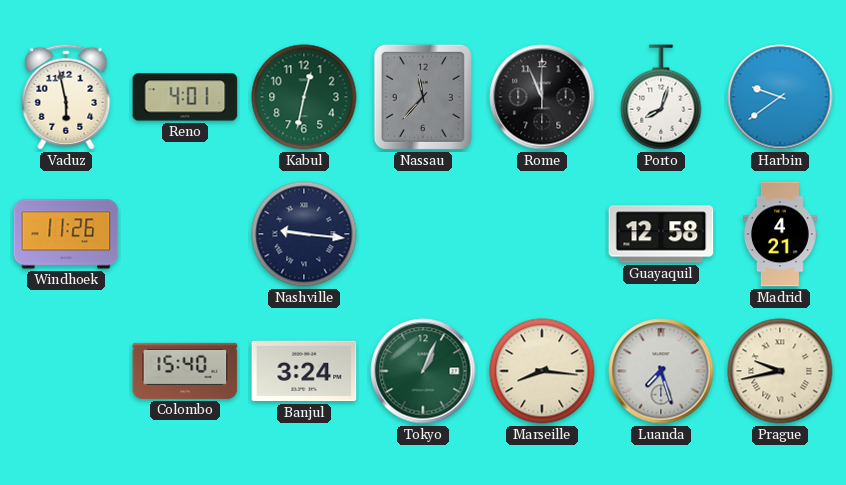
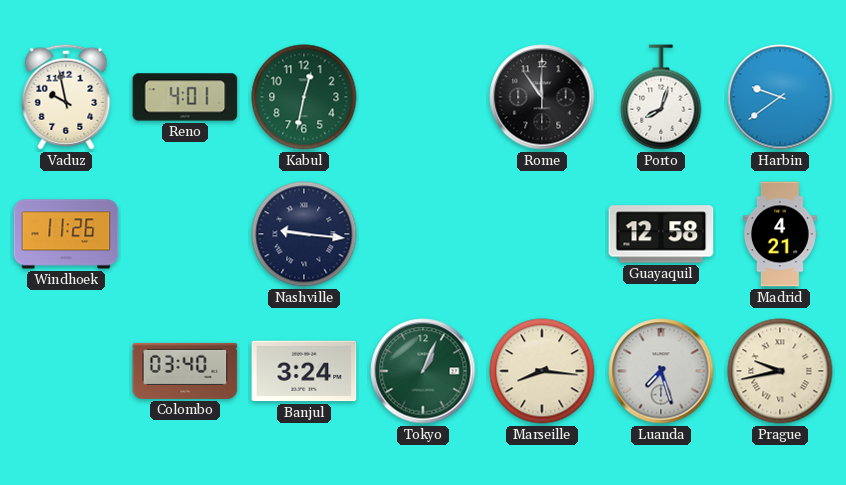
Vaduz: 5:58 -> 9:58 (66, 97)
Nassau: 11:37 -> none (423, 97)
Rome: 11:56 -> 11:54 (542, 97)
Colombo: 15:40 -> 03:40 (185, 371)
